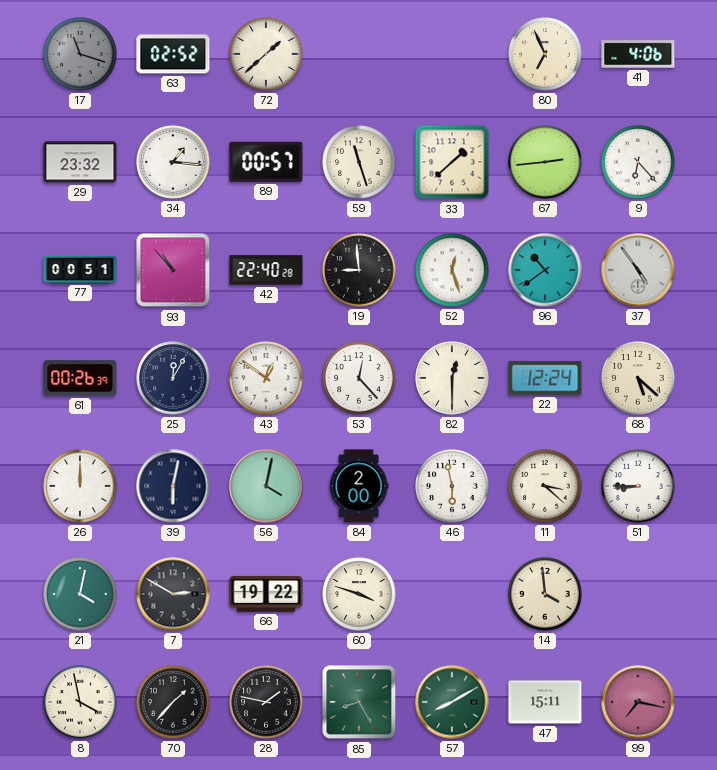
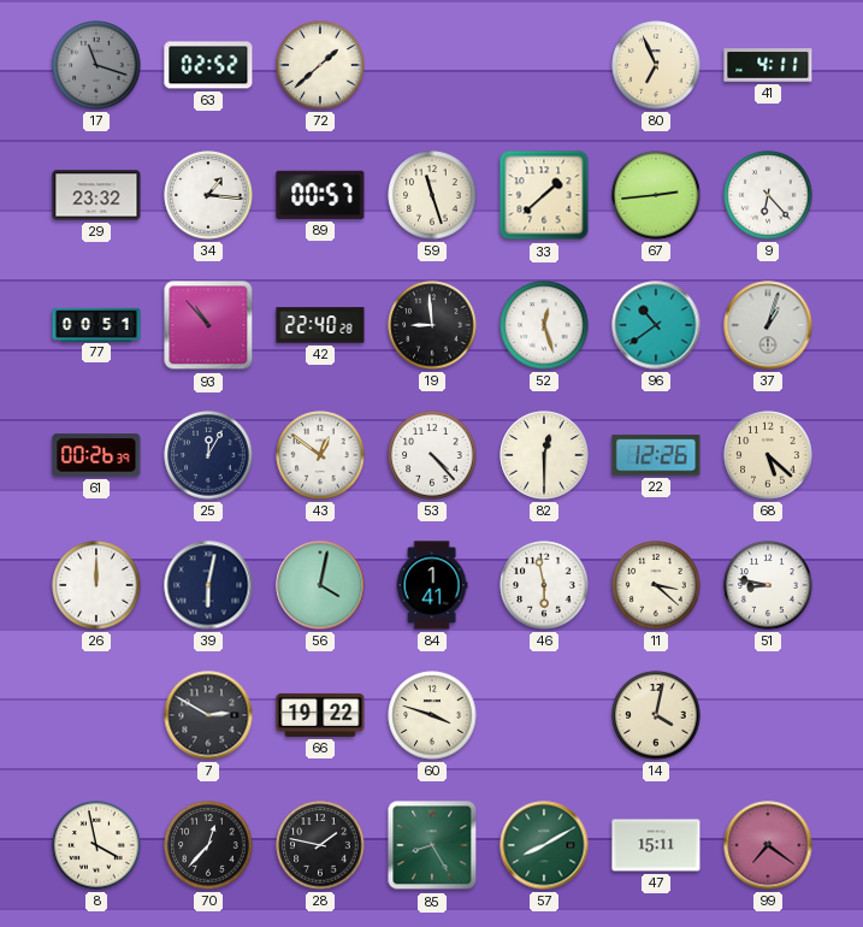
41: 4:06 -> 4:11 (768, 65)
37: 4:54 -> 1:03 (768, 325)
53: 12:23 -> 4:23 (432, 455)
22: 12:24 -> 12:26 (656, 455)
84: 2:00 -> 1:41 (432, 585)
51: 8:45 -> 8:47 (768, 585)
21: 4:02 -> none (80, 594)
14: 3:59 -> 4:02 (656, 715)
70: 1:37 -> 12:37 (208, 845)
99: 7:17 -> 7:21 (768, 845)
